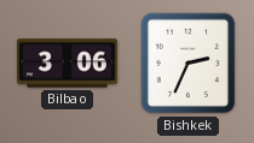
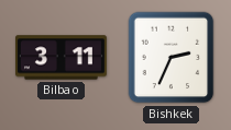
Bilbao: 3:06 -> 3:11 (62, 58)
